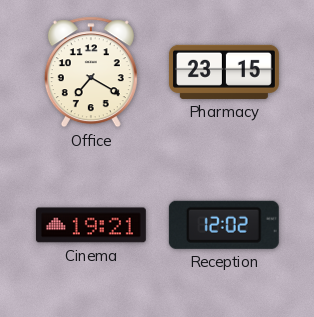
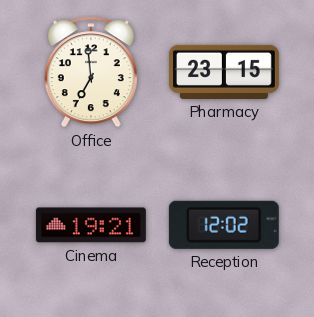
Office: 7:20 -> 6:59 (91, 72)
